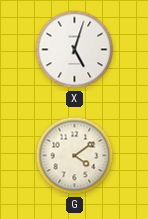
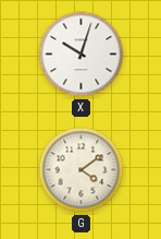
X: 5:03 -> 10:03 (82, 55)
